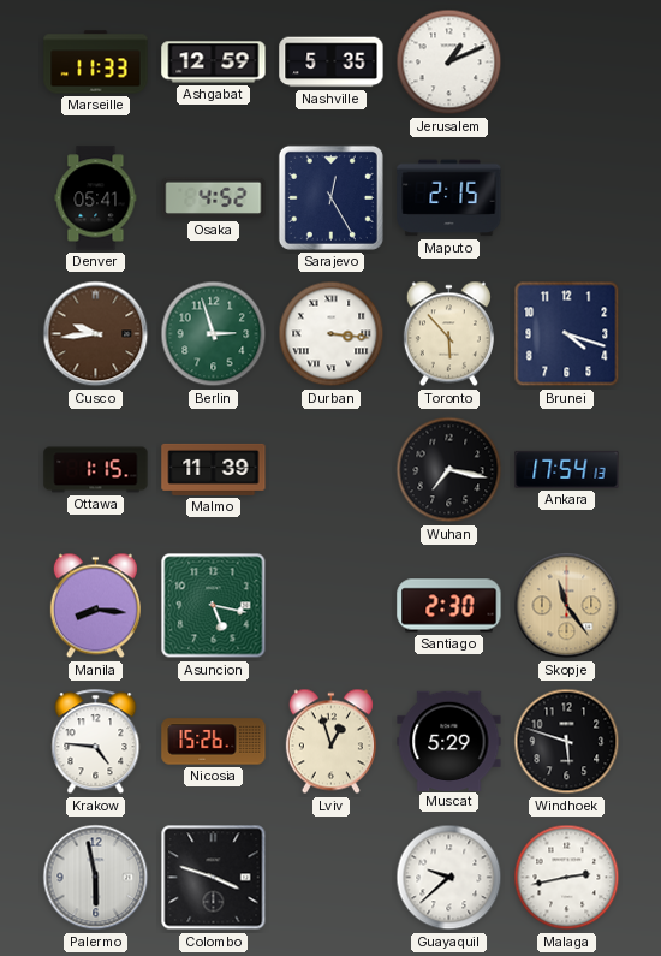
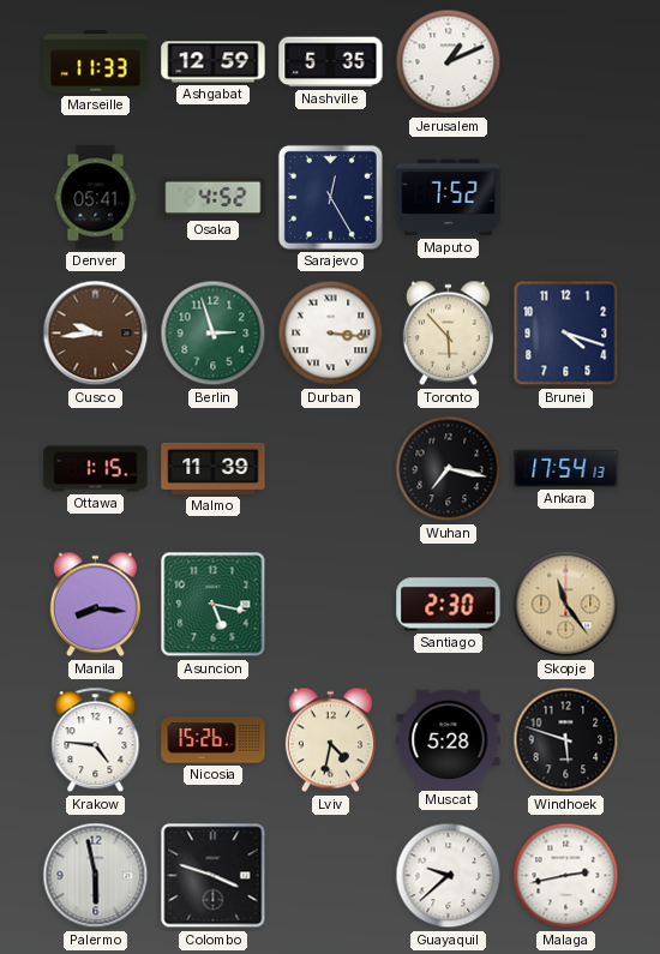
Maputo: 2:15 -> 7:52 (449, 198)
Lviv: 12:57 -> 4:32 (330, 740)
Muscat: 5:29 -> 5:28 (449, 739)
